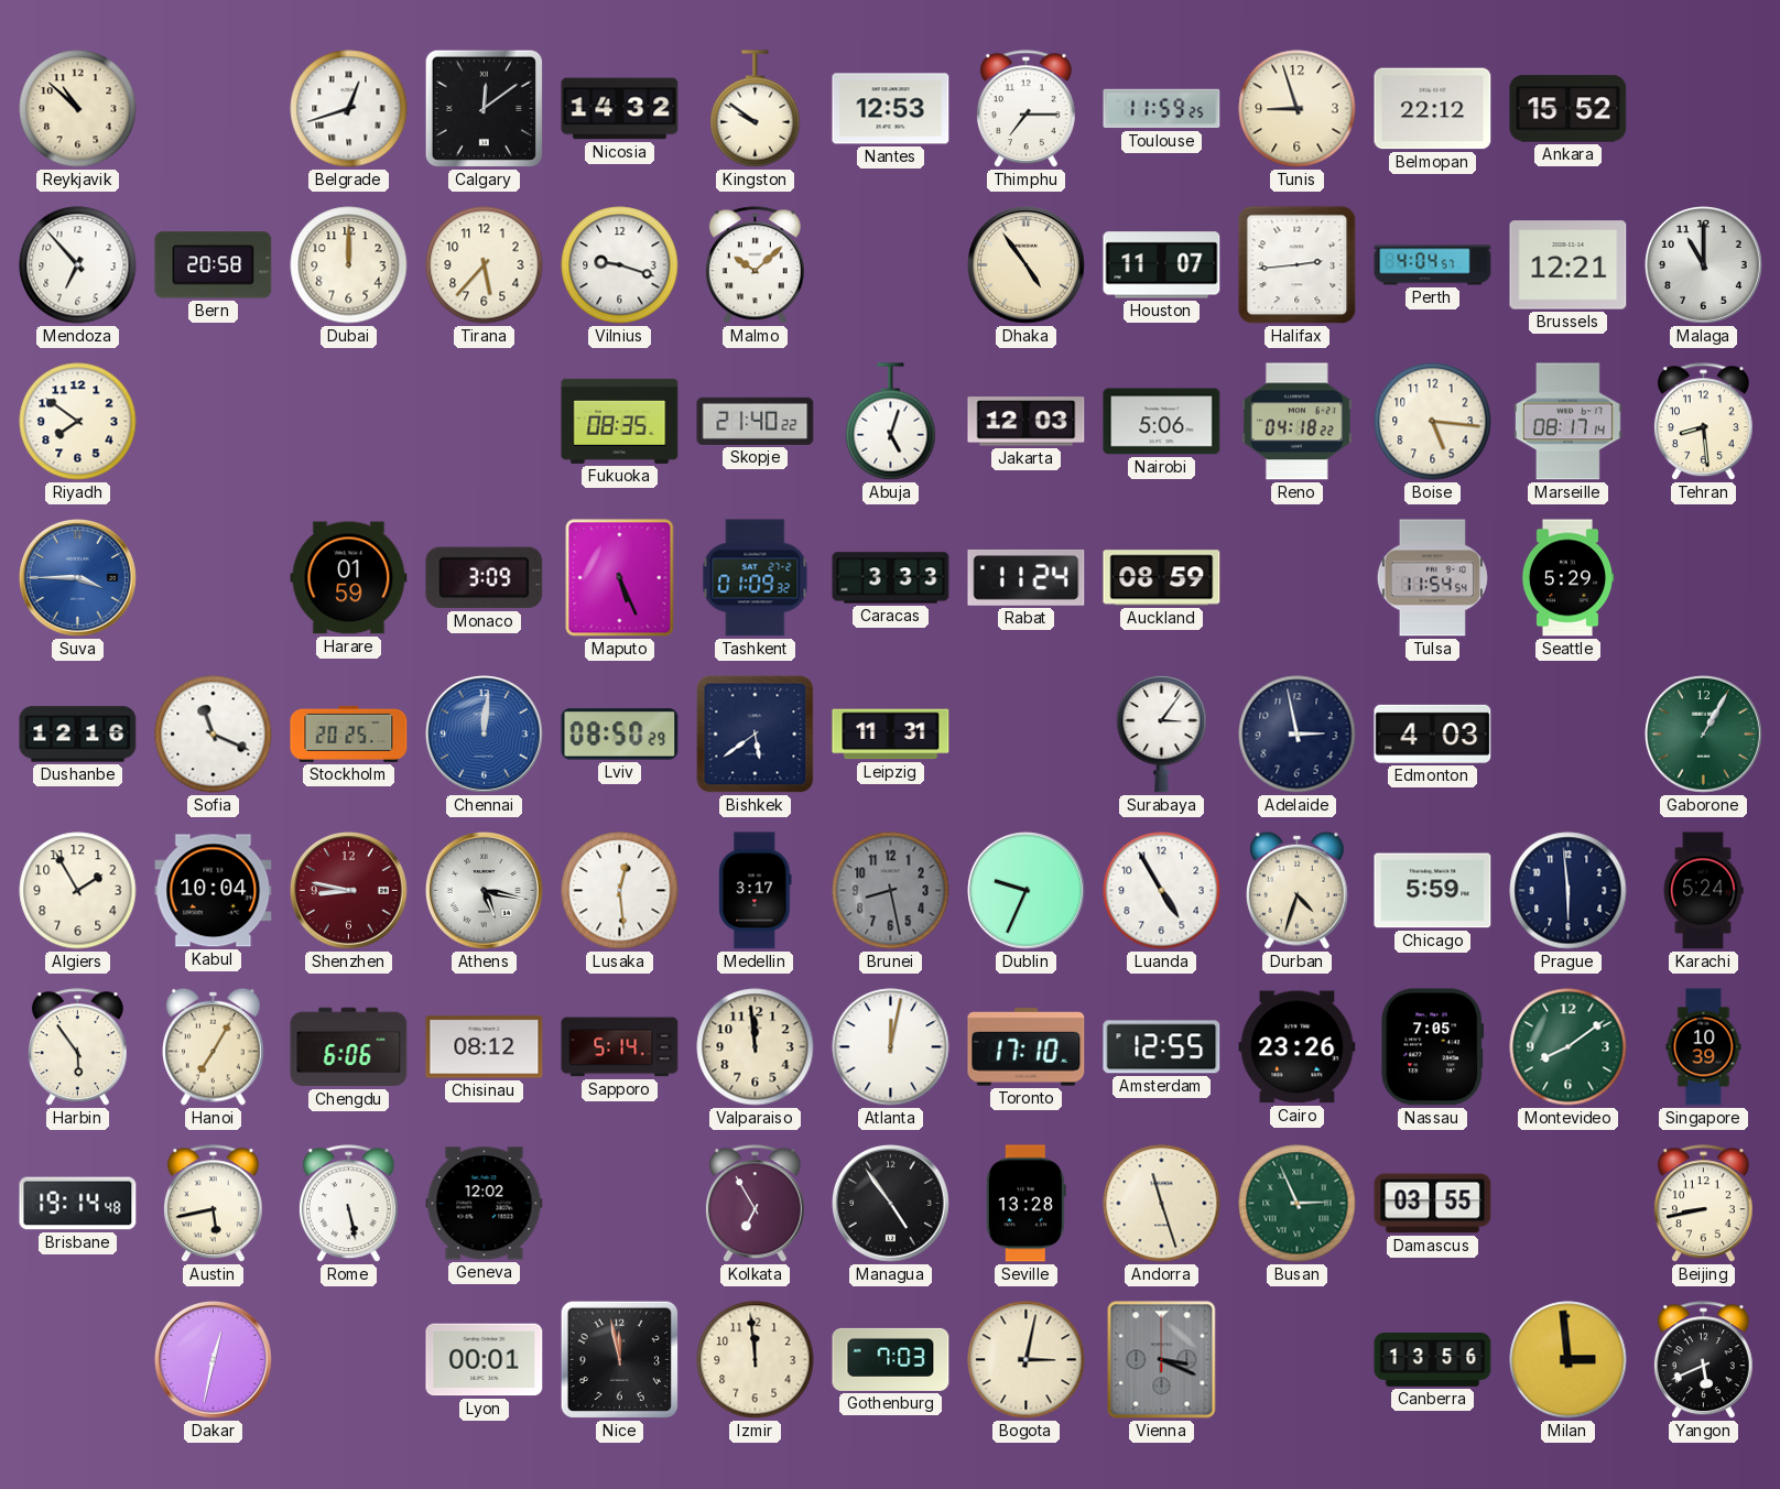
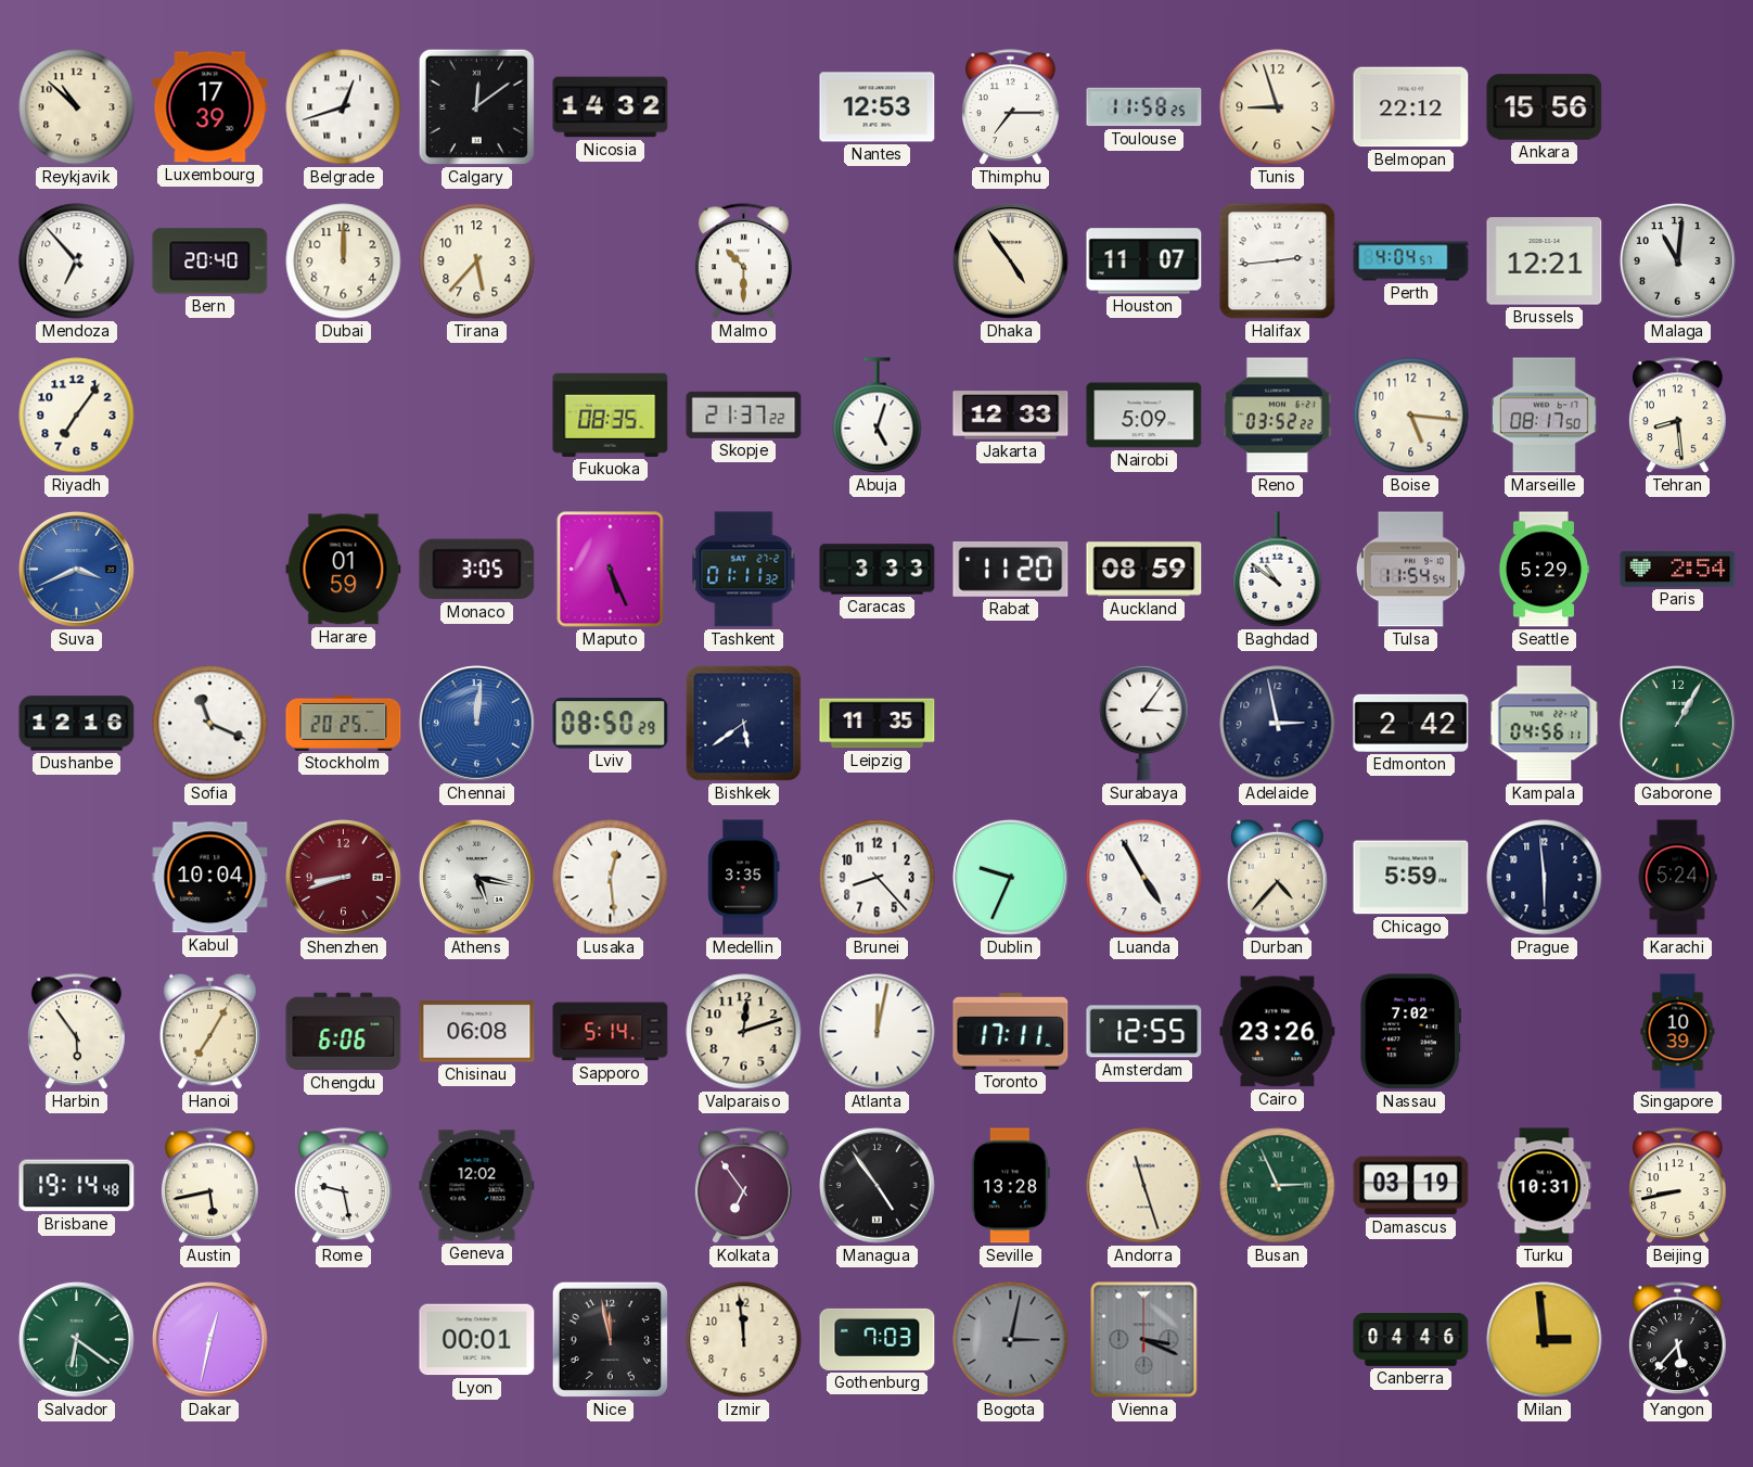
Luxembourg: none -> 17:39 (210, 107)
Kingston: 9:51 -> none (756, 109)
Toulouse: 11:59 -> 11:58 (1144, 107)
Ankara: 15:52 -> 15:56 (1545, 107)
Bern: 20:58 -> 20:40 (210, 261)
Vilnius: 9:18 -> none (620, 265)
Malmo: 10:08 -> 10:30 (743, 261)
Malaga: 11:00 -> 11:01 (1678, 261)
Riyadh: 7:51 -> 7:06 (77, 416)
Skopje: 21:40 -> 21:37 (744, 414)
Jakarta: 12:03 -> 12:33 (1011, 416)
Nairobi: 5:06 -> 5:09 (1144, 416)
Reno: 04:18 -> 03:52 (1278, 416)
Marseille: 08:17:14 -> 08:17:50 (1544, 416)
Suva: 3:45 -> 3:41 (77, 570)
Monaco: 3:09 -> 3:05 (477, 570)
Tashkent: 01:09 -> 01:11 (744, 570)
Rabat: 11:24 -> 11:20 (1011, 570)
Baghdad: none -> 10:51 (1278, 570)
Paris: none -> 2:54 (1678, 569)
Leipzig: 11:31 -> 11:35 (878, 724)
Edmonton: 4:03 -> 2:42 (1411, 723)
Kampala: none -> 04:56 (1545, 724)
Algiers: 1:55 -> none (78, 891)
Shenzhen: 8:47 -> 8:42 (344, 878)
Medellin: 3:17 -> 3:35 (744, 878)
Brunei: 8:28 -> 8:23 (878, 878)
Brunei dial: grey -> white (878, 878)
Durban: 4:33 -> 4:37 (1278, 877)
Chisinau: 08:12 -> 06:08 (477, 1032)
Valparaiso: 11:59 -> 12:12 (744, 1032)
Toronto: 17:10 -> 17:11 (1011, 1032)
Nassau: 7:05 -> 7:02 (1411, 1032)
Montevideo: 8:09 -> none (1569, 1047)
Rome: 5:28 -> 9:28 (343, 1186)
Kolkata: 6:55 -> 6:54 (743, 1186)
Damascus: 03:55 -> 03:19 (1411, 1186)
Turku: none -> 10:31 (1545, 1186)
Salvador: none -> 6:21 (77, 1340)
Bogota dial: cream -> grey (1011, 1340)
Canberra: 13:56 -> 04:46 (1411, 1340)
Yangon: 5:41 -> 5:37 (1677, 1340)
